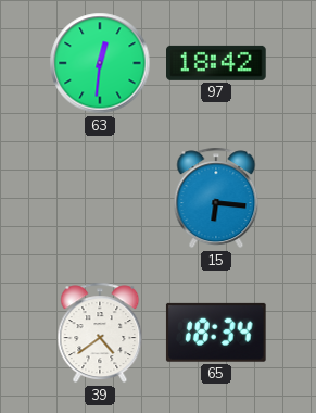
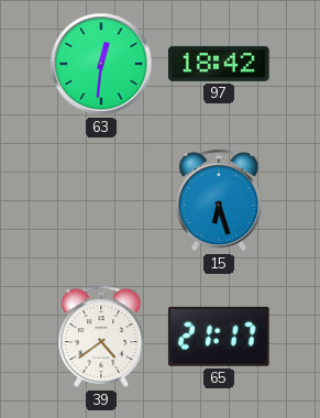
15: 6:16 -> 6:27 (219, 200)
65: 18:34 -> 21:17 (219, 337)
